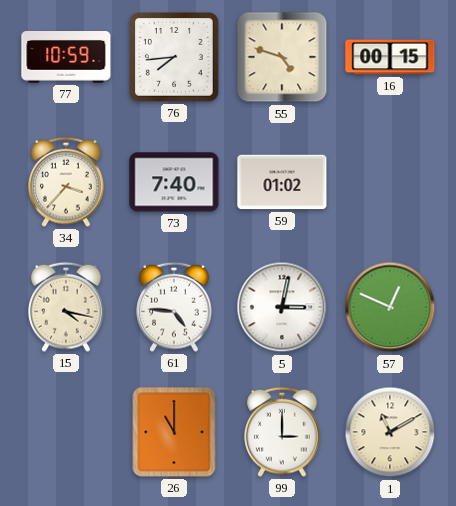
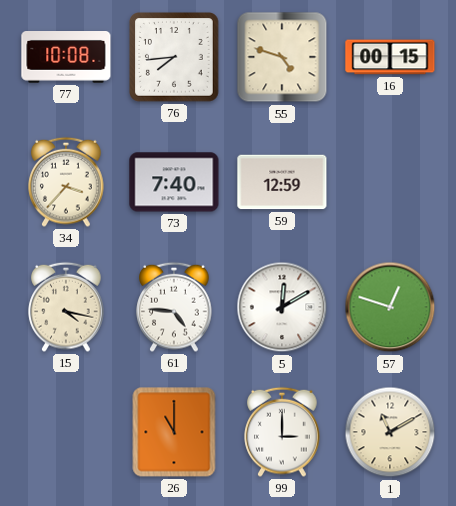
77: 10:59 -> 10:08 (66, 58)
59: 01:02 -> 12:59 (282, 182)
5: 3:02 -> 12:10 (282, 307)
57: 12:49 -> 12:48 (390, 307)
